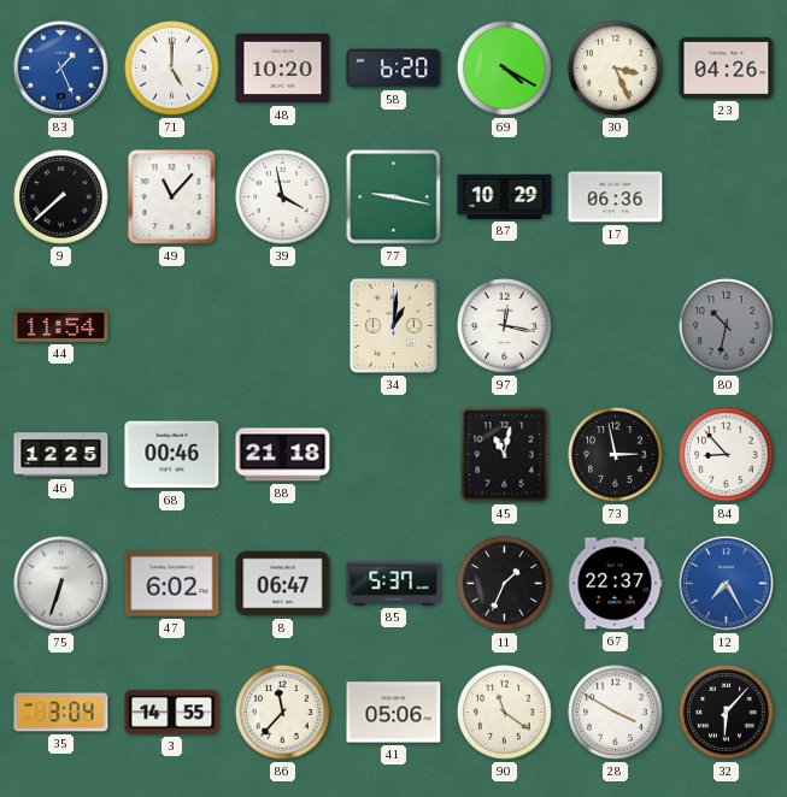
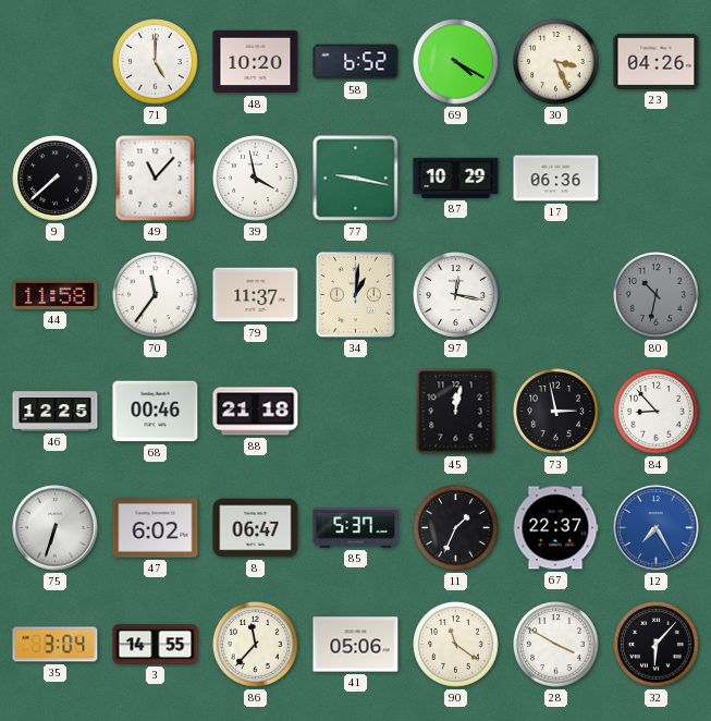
83: 1:26 -> none (61, 69)
58: 6:20 -> 6:52 (356, 62)
44: 11:54 -> 11:58 (56, 294)
70: none -> 11:36 (156, 295)
79: none -> 11:37 (256, 295)
45: 11:02 -> 12:02 (456, 412)
